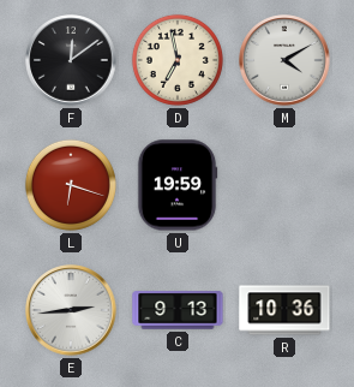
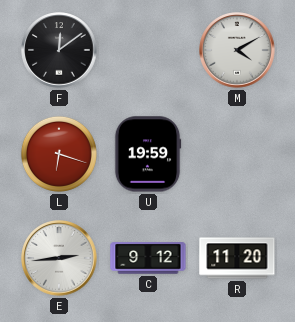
D: 6:58 -> none (178, 60)
C: 9:13 -> 9:12 (148, 258)
R: 10:36 -> 11:20 (237, 258)
